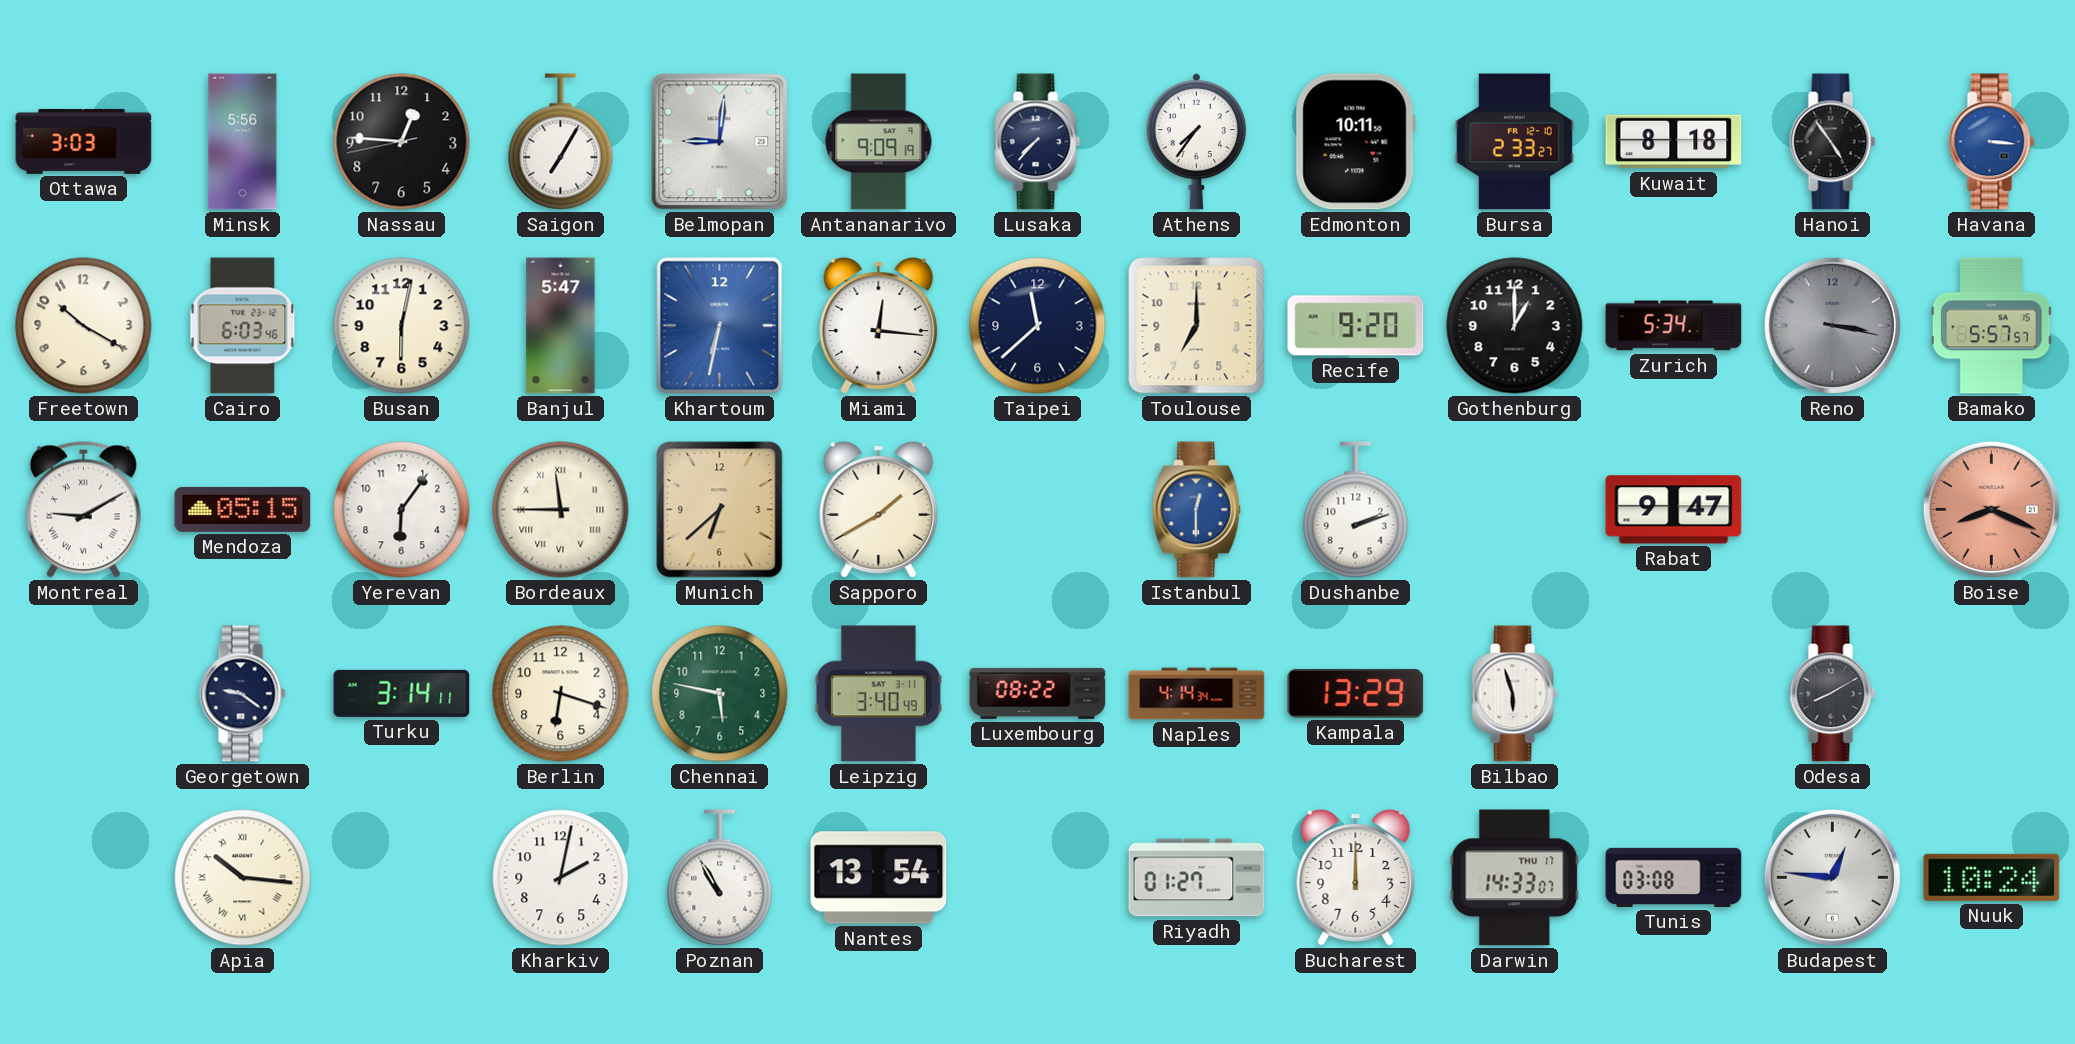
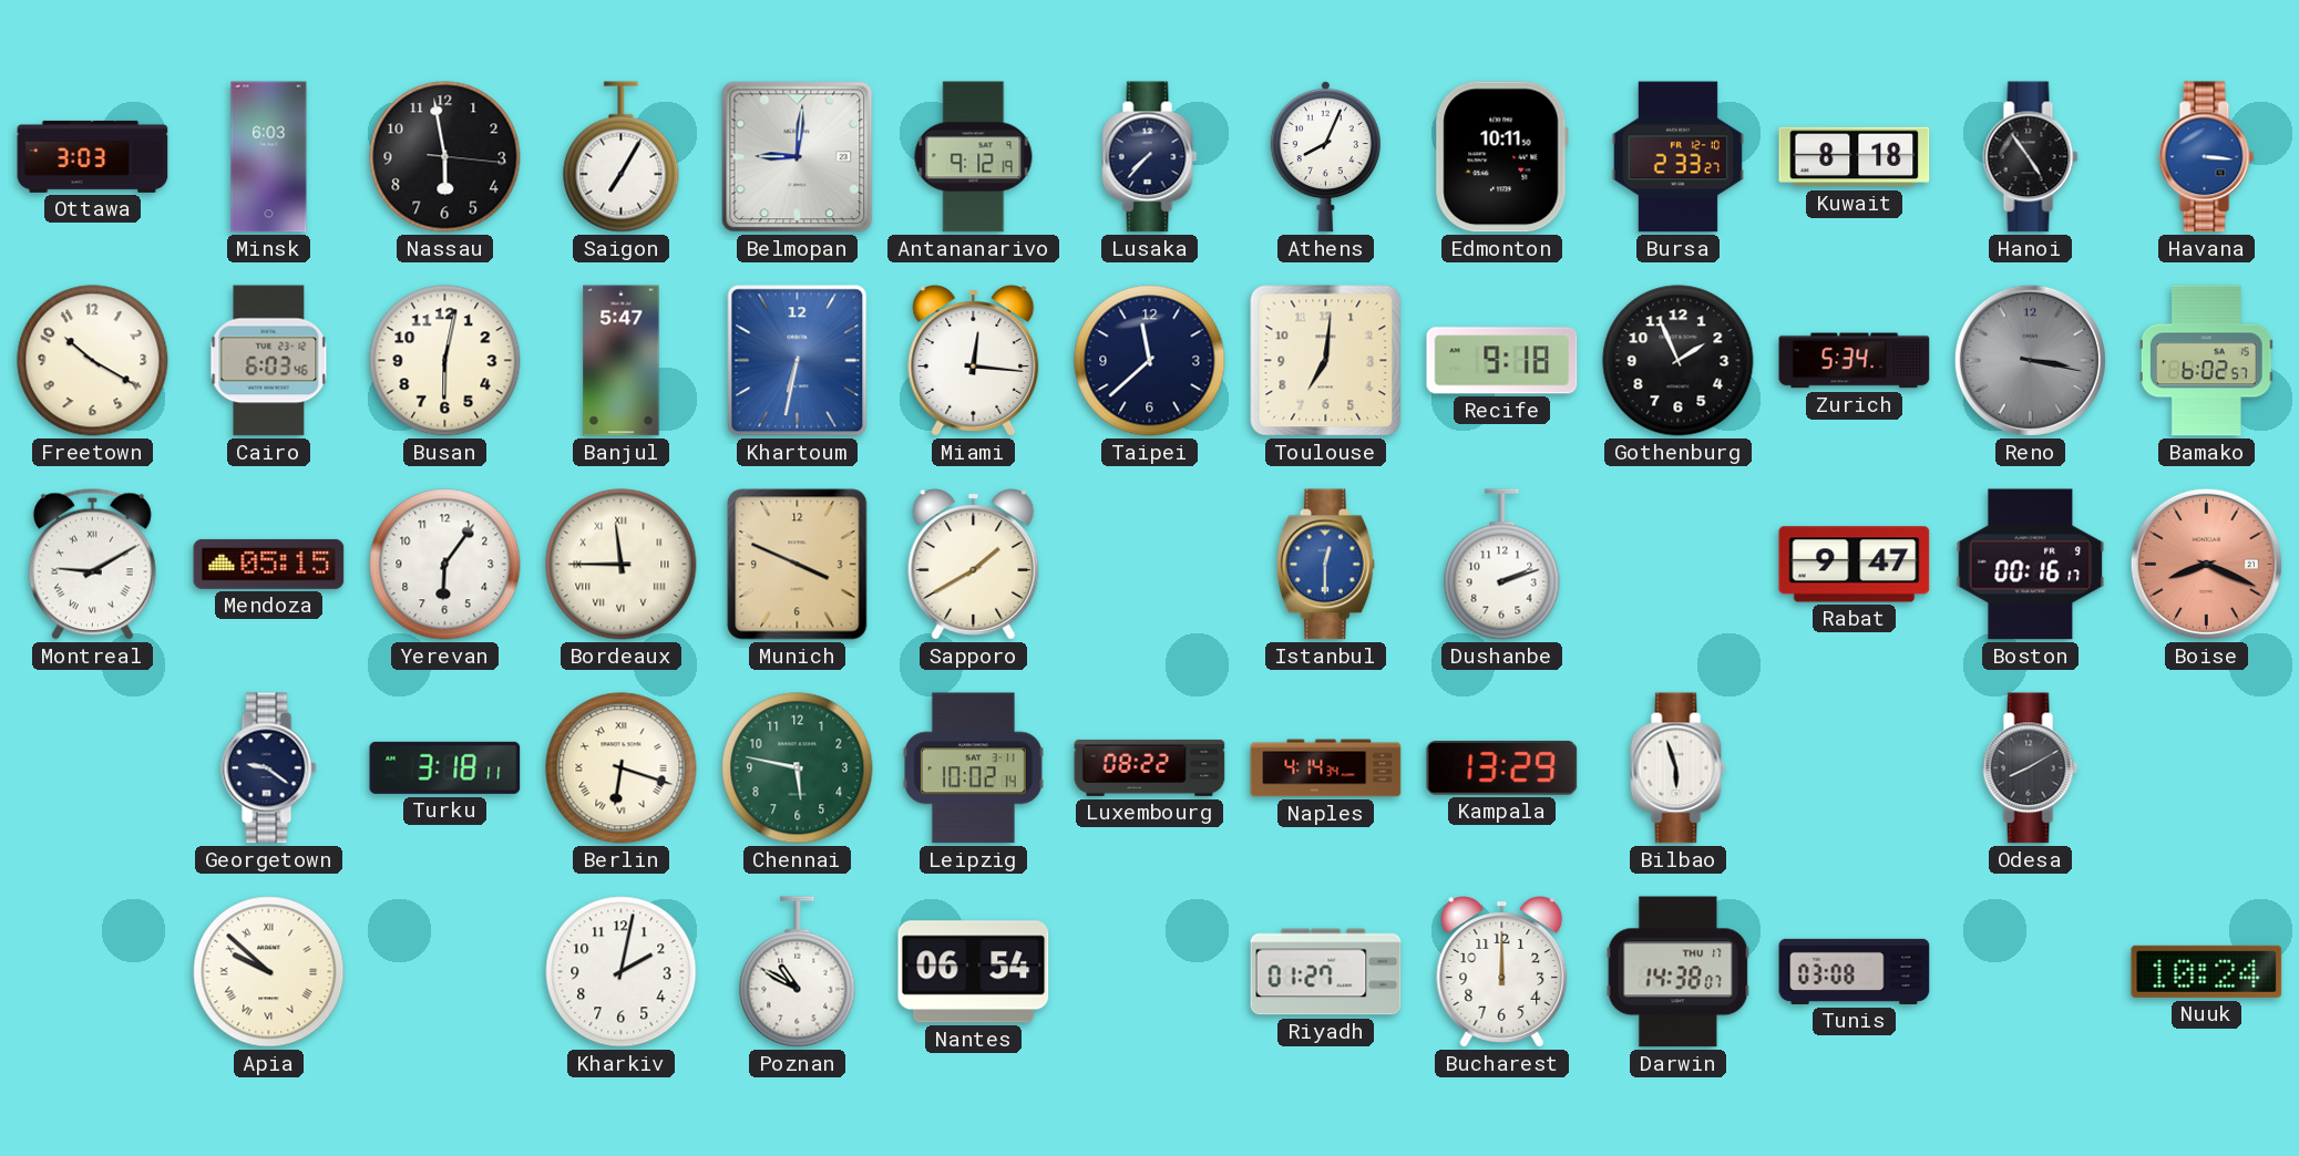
Minsk: 5:56 -> 6:03 (269, 157)
Nassau: 12:45 -> 5:58 (445, 157)
Antananarivo: 9:09 -> 9:12 (974, 157)
Athens: 7:36 -> 8:04 (1325, 156)
Toulouse: 7:00 -> 7:01 (1326, 361)
Recife: 9:20 -> 9:18 (1502, 361)
Gothenburg: 1:00 -> 1:56 (1679, 361)
Bamako: 5:57 -> 6:02 (2206, 361)
Munich: 6:38 -> 3:49 (798, 565)
Boston: none -> 00:16 (2031, 565)
Turku: 3:14 -> 3:18 (445, 767)
Berlin numerals: Arabic -> Roman (622, 768)
Leipzig: 3:40 -> 10:02 (973, 768)
Apia: 10:16 -> 9:52 (269, 972)
Poznan: 10:55 -> 10:50 (798, 972)
Nantes: 13:54 -> 06:54 (974, 972)
Darwin: 14:33 -> 14:38 (1679, 972)
Budapest: 12:46 -> none (1832, 877)
